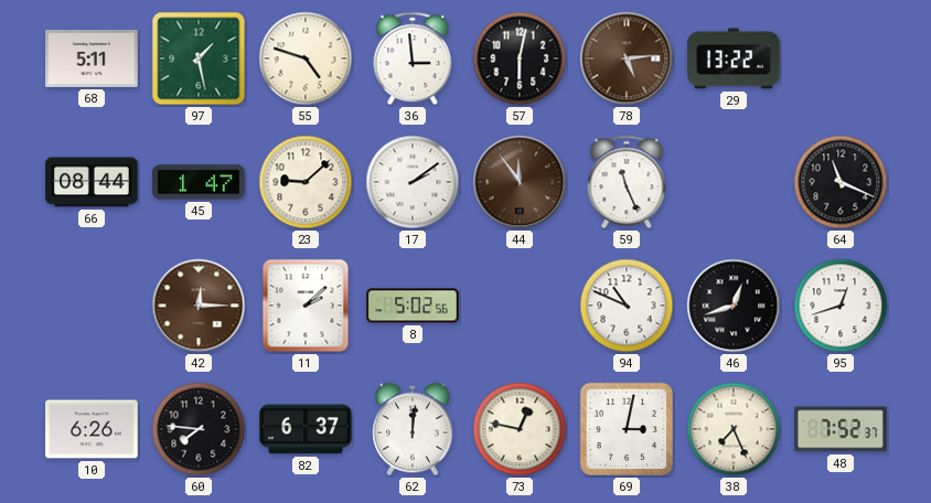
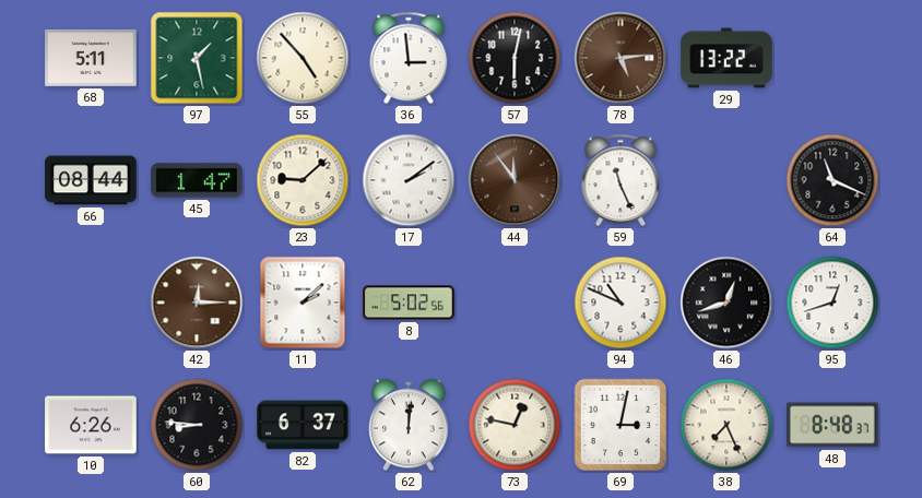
55: 4:48 -> 4:53 (303, 58)
60: 7:46 -> 8:46 (197, 425)
48: 7:52 -> 8:48 (832, 425)
